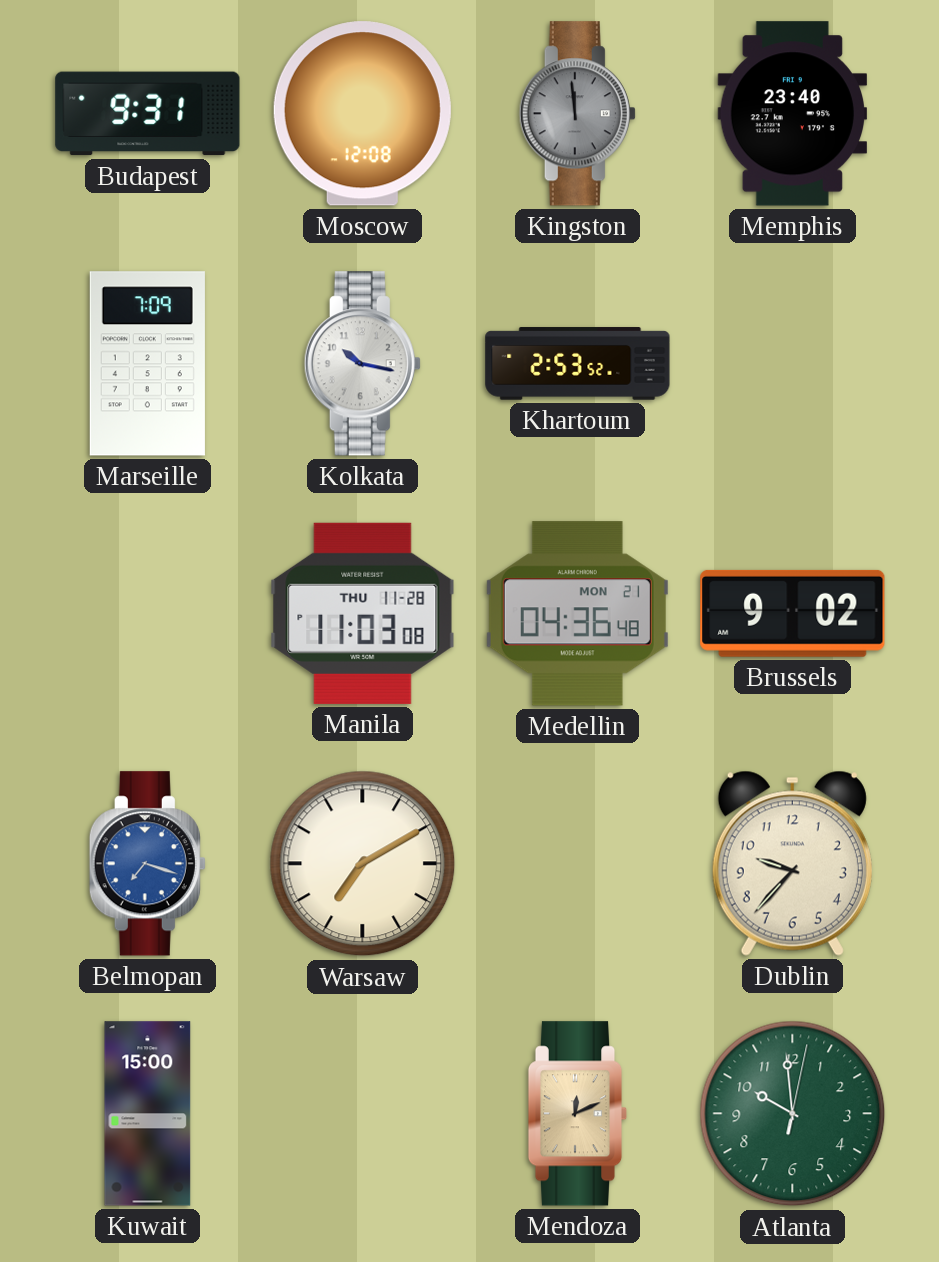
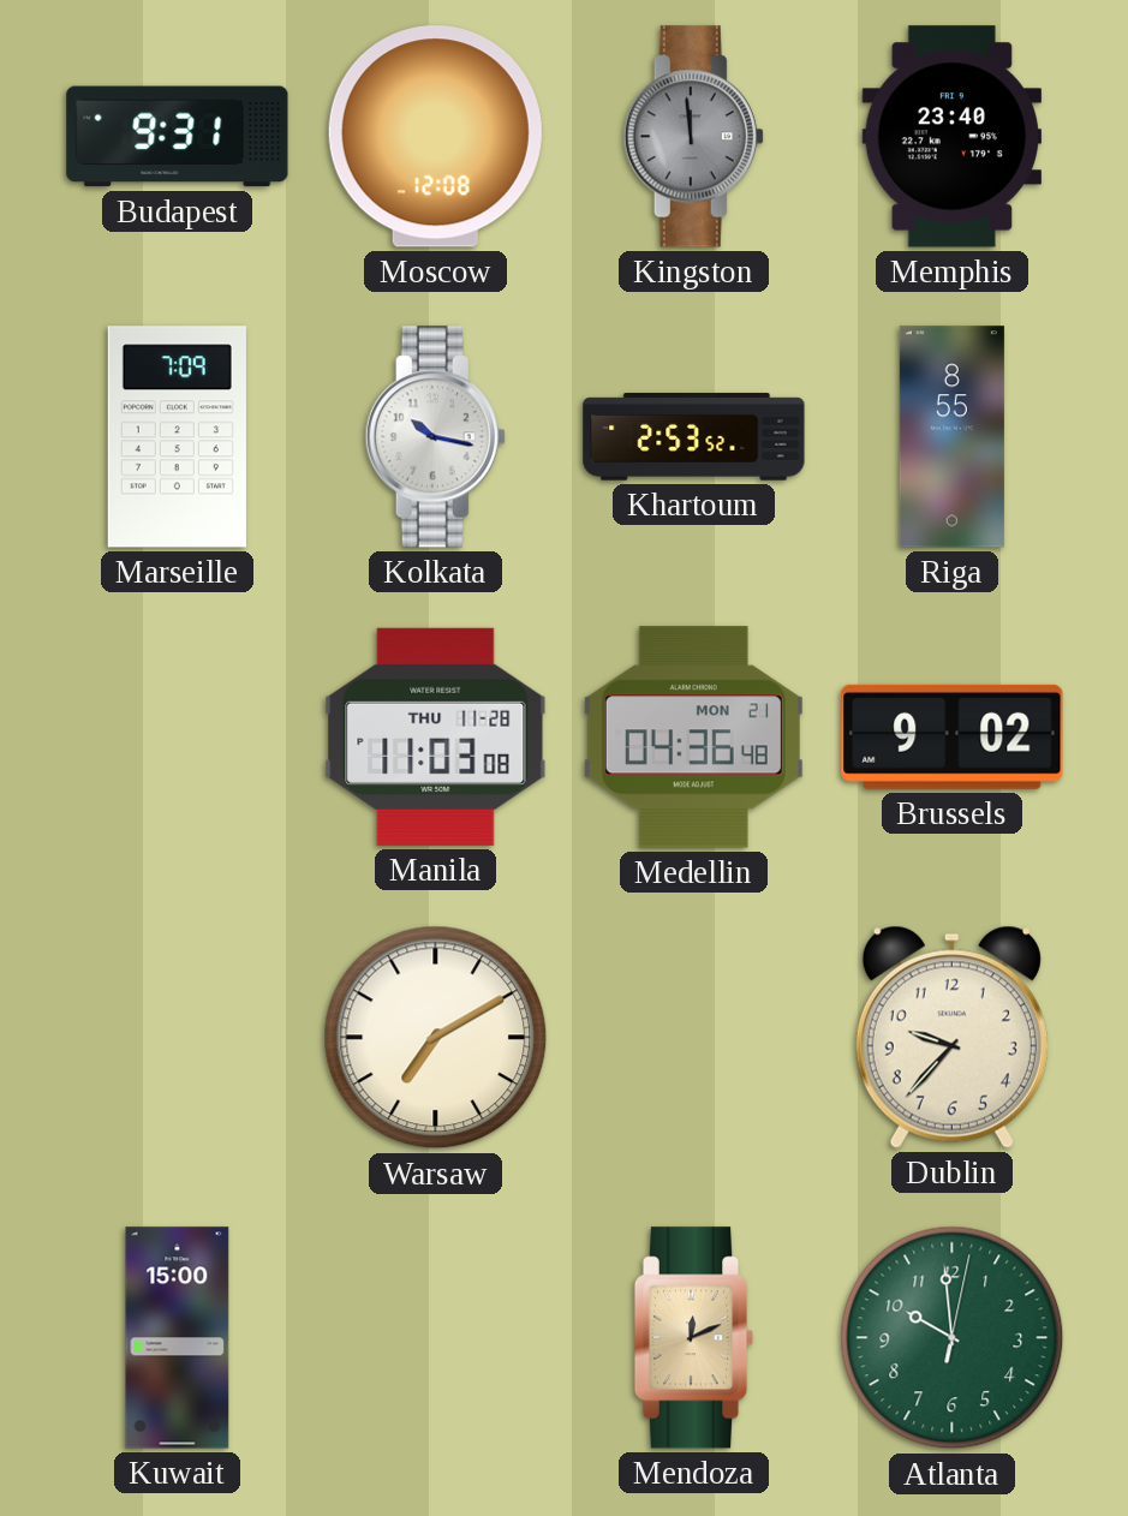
Riga: none -> 8:55 (951, 437)
Belmopan: 7:18 -> none (147, 864)
